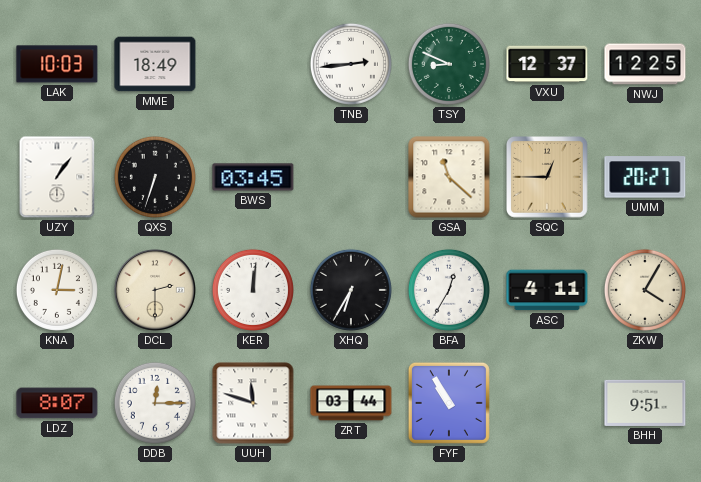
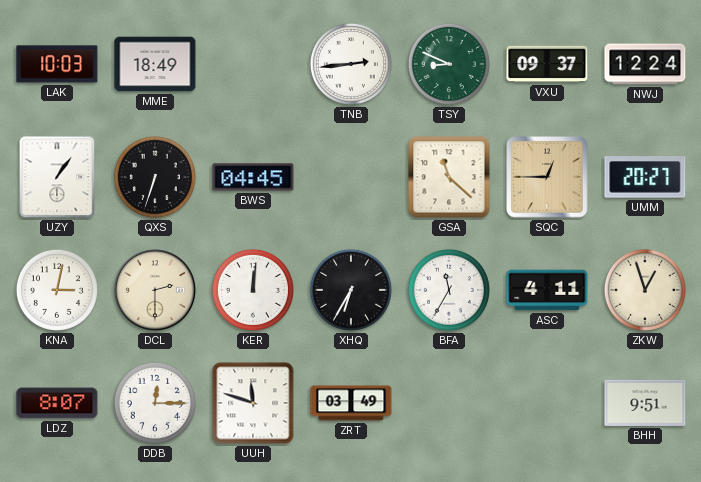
VXU: 12:37 -> 09:37 (547, 64)
NWJ: 12:25 -> 12:24 (645, 64)
BWS: 03:45 -> 04:45 (253, 177)
BFA: 12:35 -> 11:35 (449, 290)
ZKW: 4:05 -> 12:57 (645, 290)
ZRT: 03:44 -> 03:49 (351, 403)
FYF: 10:55 -> none (449, 403)
